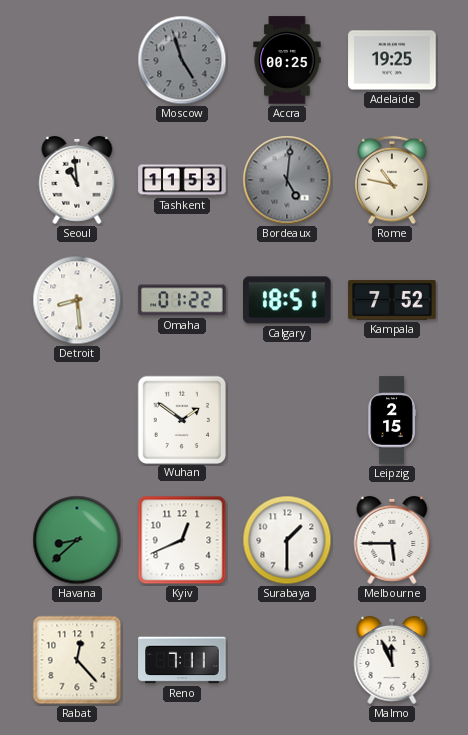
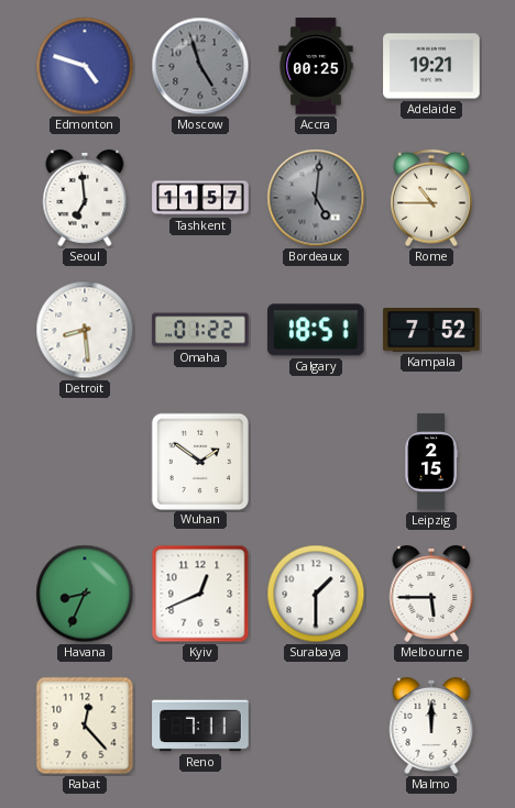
Edmonton: none -> 4:48 (85, 66)
Adelaide: 19:25 -> 19:21 (431, 66)
Seoul: 10:59 -> 6:59 (85, 198)
Tashkent: 11:53 -> 11:57 (200, 198)
Rome: 10:47 -> 10:45 (432, 198)
Havana: 8:38 -> 8:34 (85, 594)
Malmo: 11:56 -> 12:00 (431, 726)
